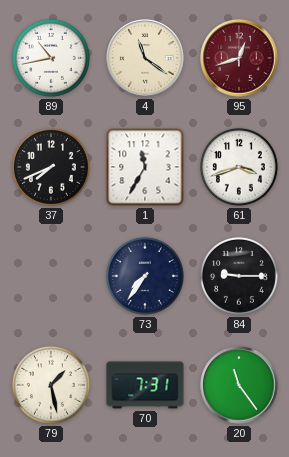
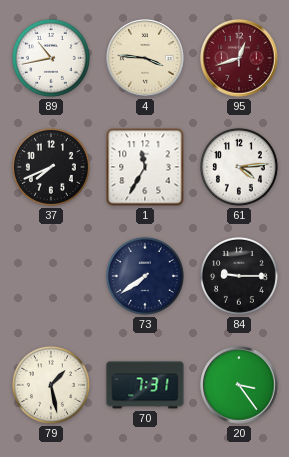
4: 11:21 -> 3:46 (145, 58)
61: 3:42 -> 4:14 (239, 167)
73: 7:36 -> 7:39 (145, 276)
20: 11:24 -> 3:24 (239, 385)
